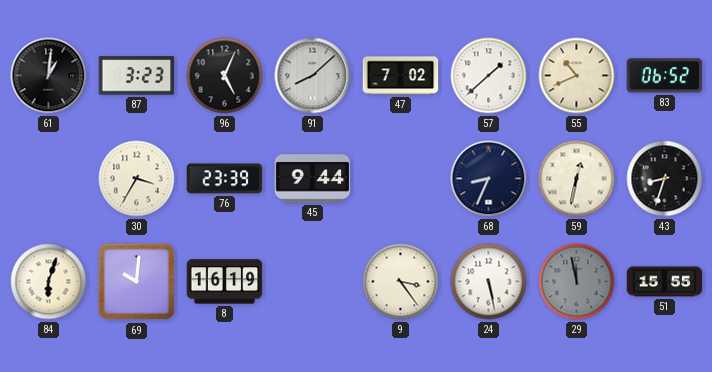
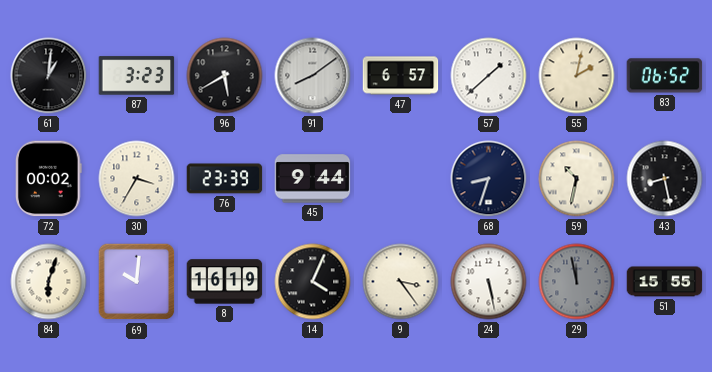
96: 5:04 -> 5:40 (225, 76)
91: 8:08 -> 8:09 (313, 76)
47: 7:02 -> 6:57 (401, 76)
55: 10:41 -> 2:02 (577, 76)
72: none -> 00:02 (48, 179)
68: 8:34 -> 8:33 (489, 179)
59: 12:32 -> 10:32 (577, 179)
43: 8:33 -> 8:28 (665, 179)
14: none -> 4:04 (313, 282)
